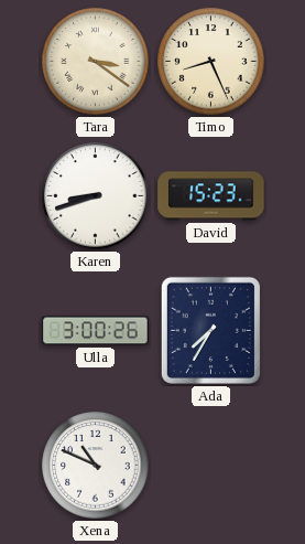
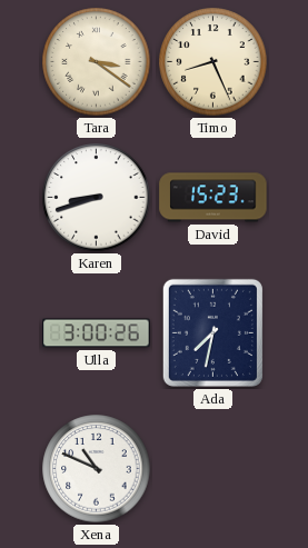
Ada: 7:35 -> 7:32 (212, 332)
